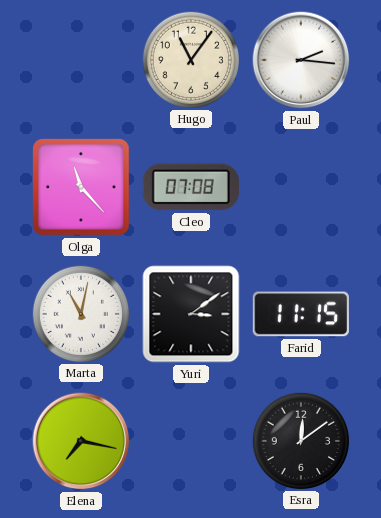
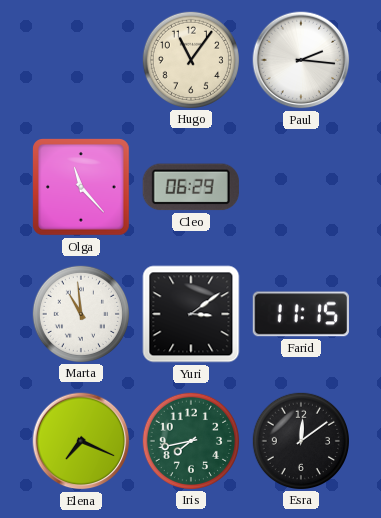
Cleo: 07:08 -> 06:29 (191, 187)
Marta: 11:02 -> 10:59 (80, 313)
Elena: 7:17 -> 7:19 (81, 441)
Iris: none -> 7:43 (190, 440)
